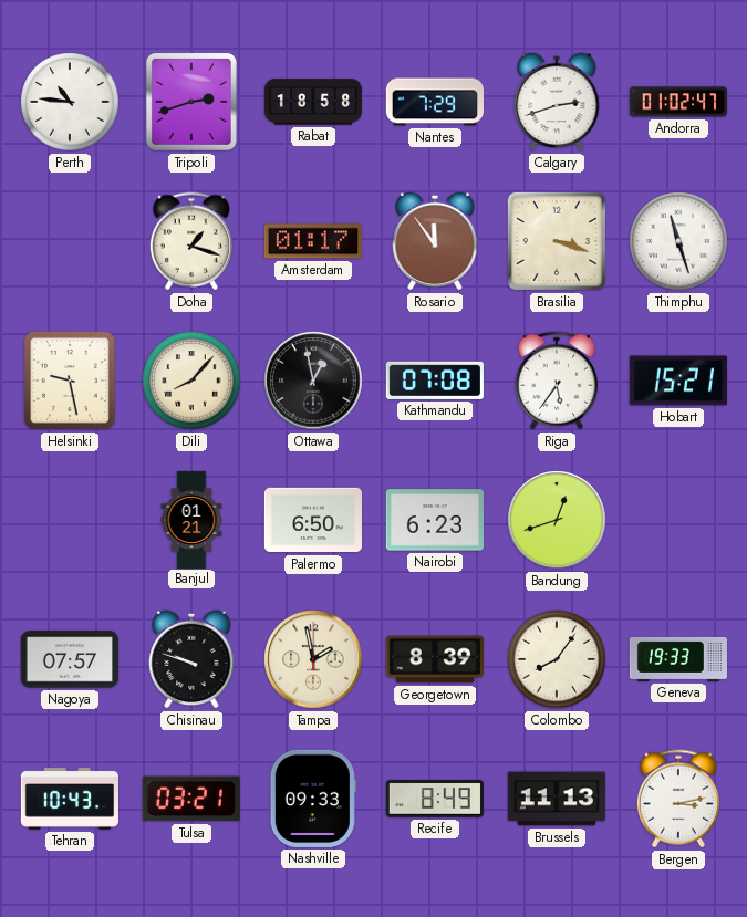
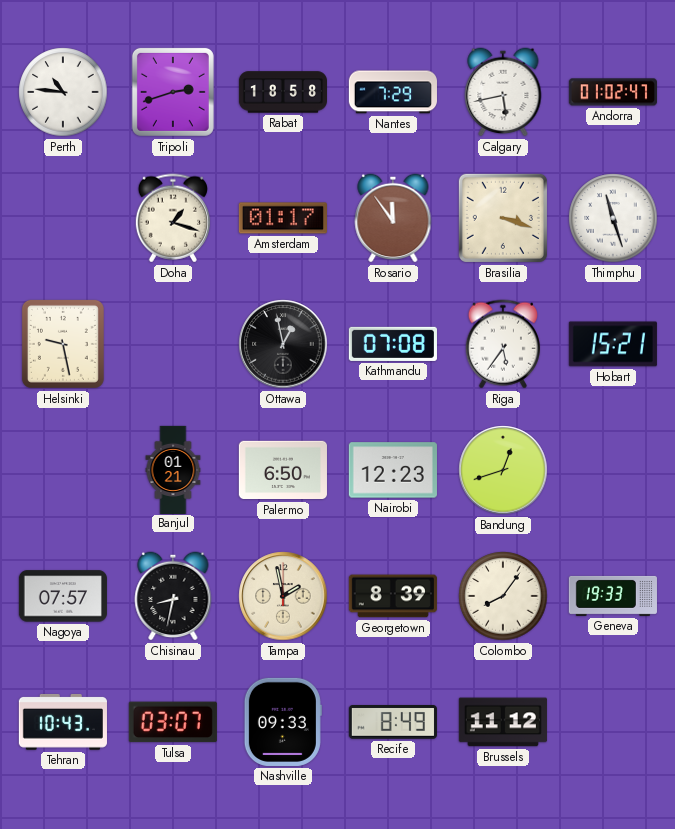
Calgary: 2:42 -> 5:43 (503, 92)
Dili: 8:07 -> none (191, 381)
Nairobi: 6:23 -> 12:23 (393, 470)
Chisinau: 9:48 -> 8:32 (173, 596)
Tulsa: 03:21 -> 03:07 (173, 722)
Brussels: 11:13 -> 11:12 (503, 722)
Bergen: 3:13 -> none (678, 799)
